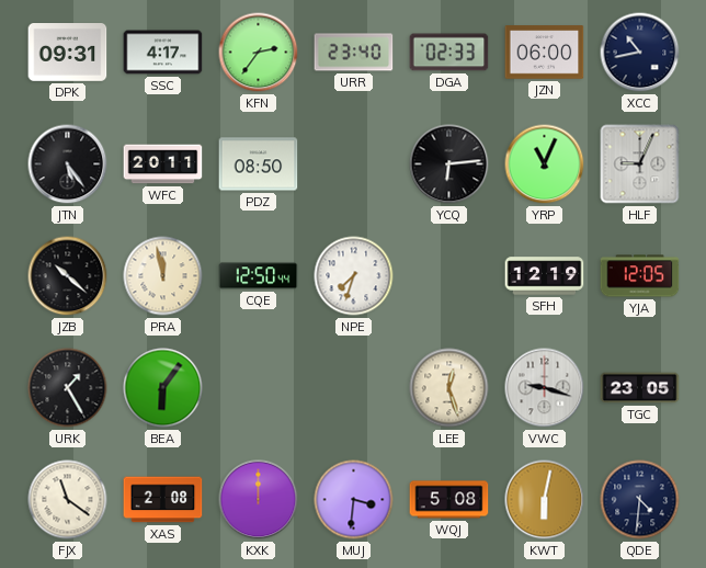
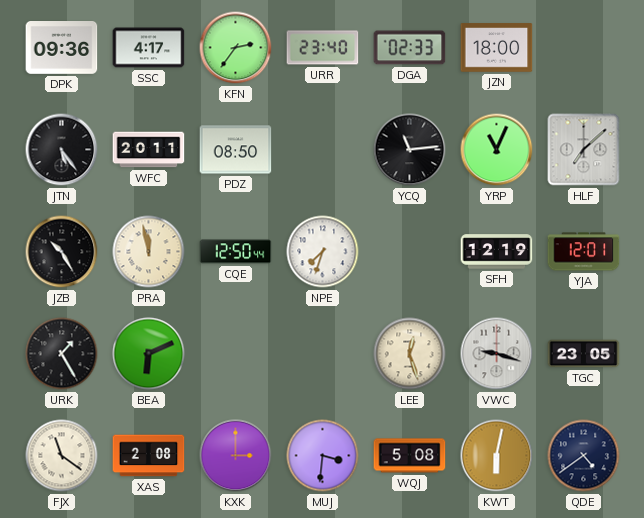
DPK: 09:31 -> 09:36 (62, 48)
JZN: 06:00 -> 18:00 (497, 48)
XCC: 10:43 -> none (640, 53)
YCQ: 6:14 -> 11:14 (410, 150)
HLF: 9:04 -> 7:08 (584, 150)
JZB: 10:22 -> 10:25 (62, 252)
YJA: 12:05 -> 12:01 (584, 252)
BEA: 6:06 -> 6:11 (149, 354)
KXK: 12:00 -> 3:00 (236, 456)
QDE: 4:31 -> 4:39 (584, 456)
